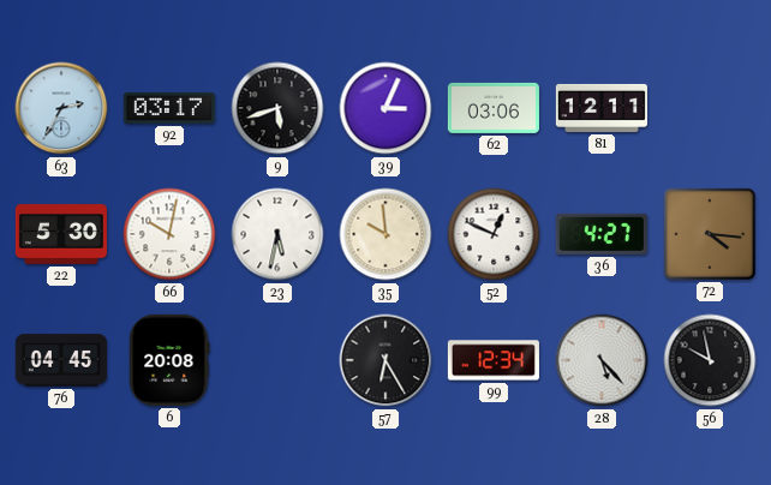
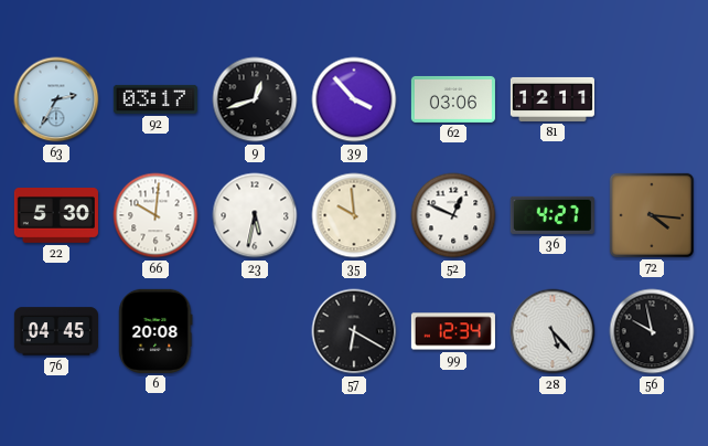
9: 5:42 -> 12:42 (255, 99)
39: 3:04 -> 3:53 (354, 99)
66: 10:02 -> 10:01 (155, 215)
57: 6:25 -> 6:20 (354, 331)
